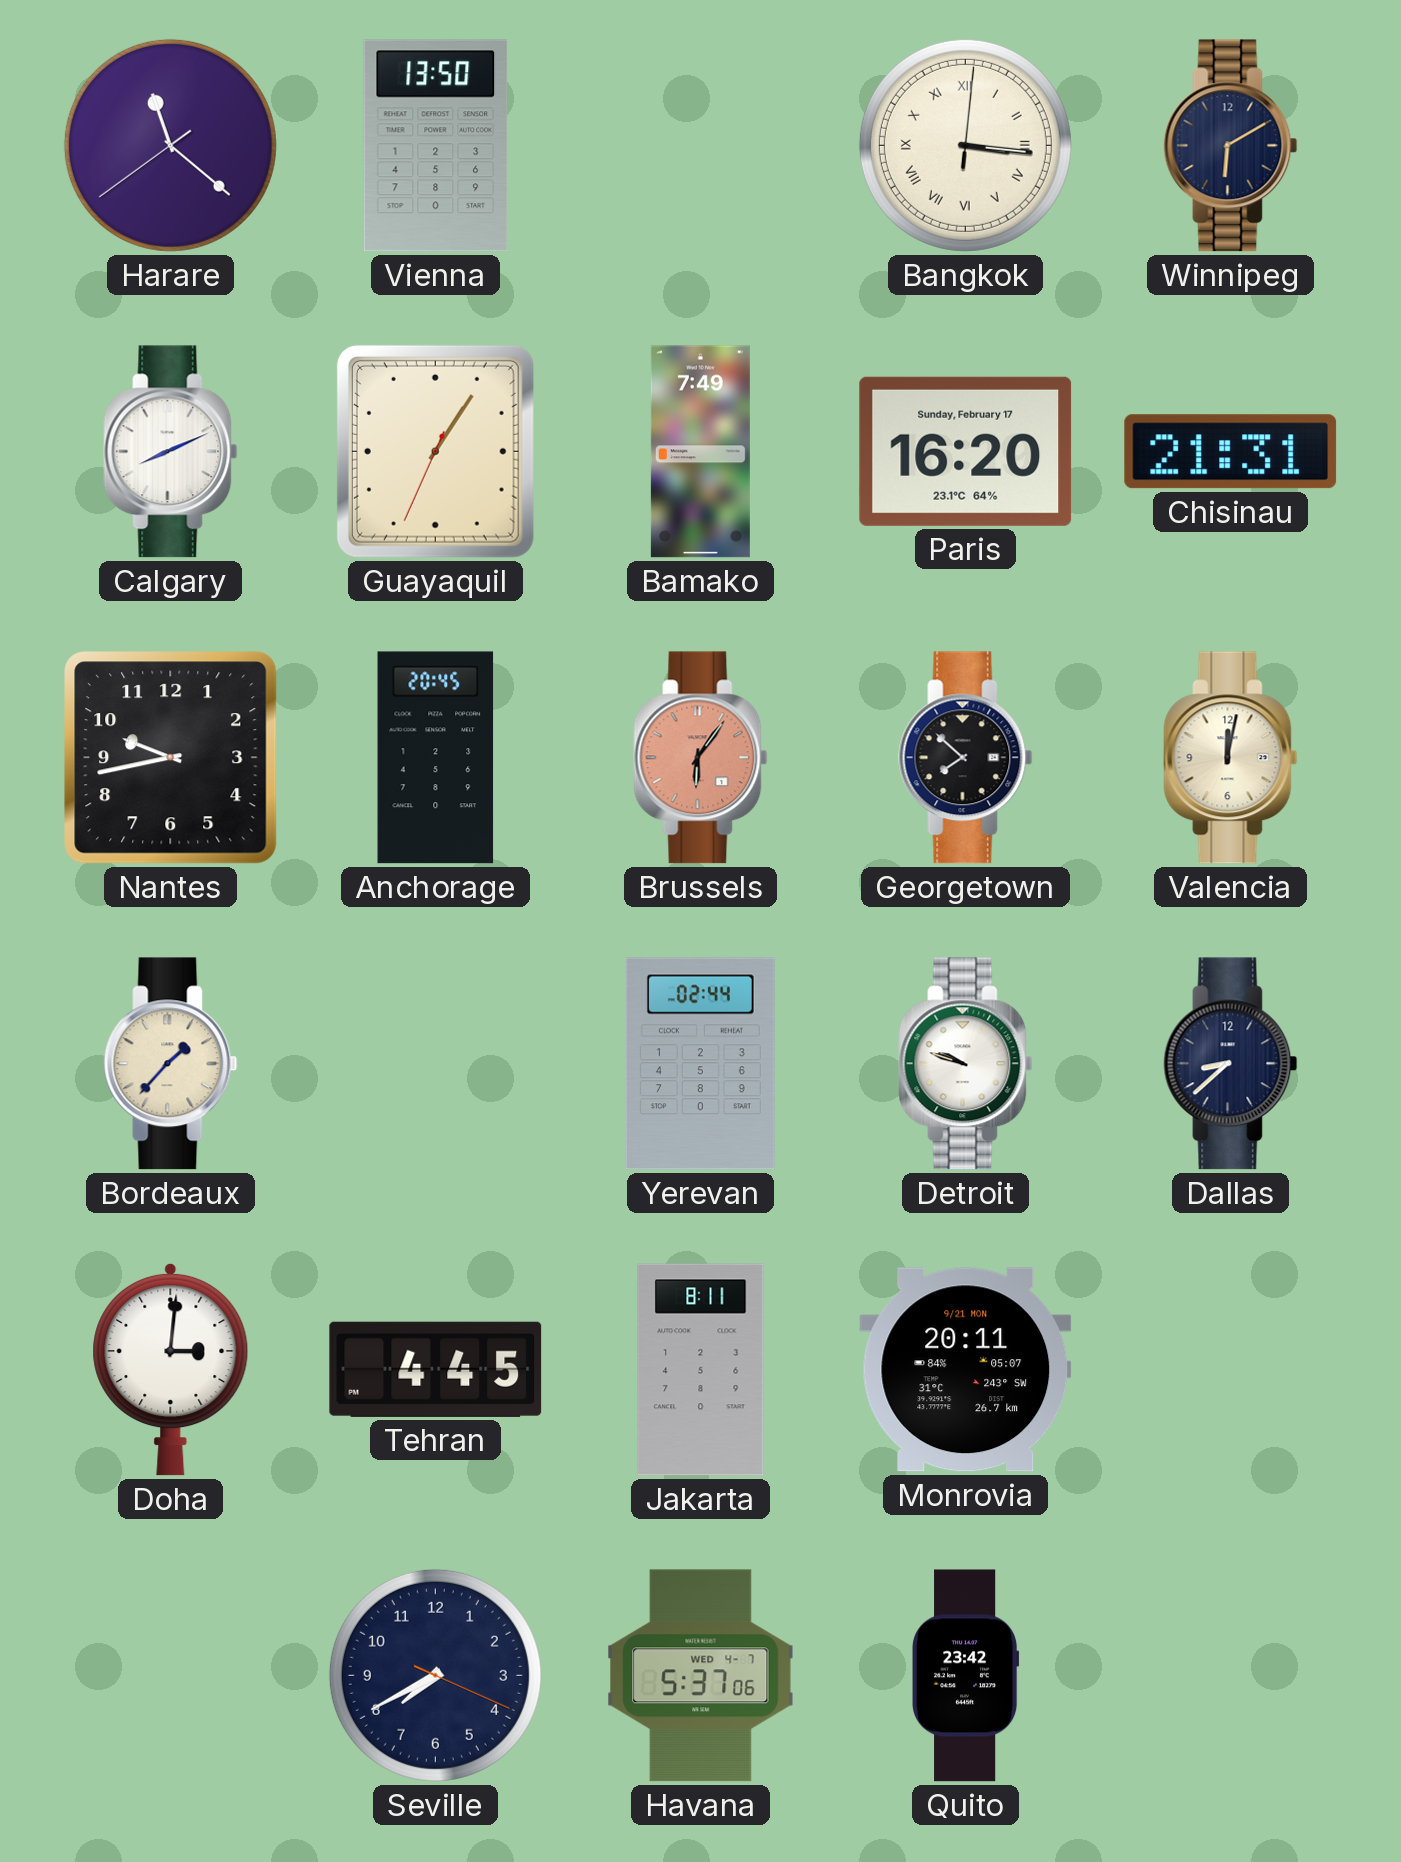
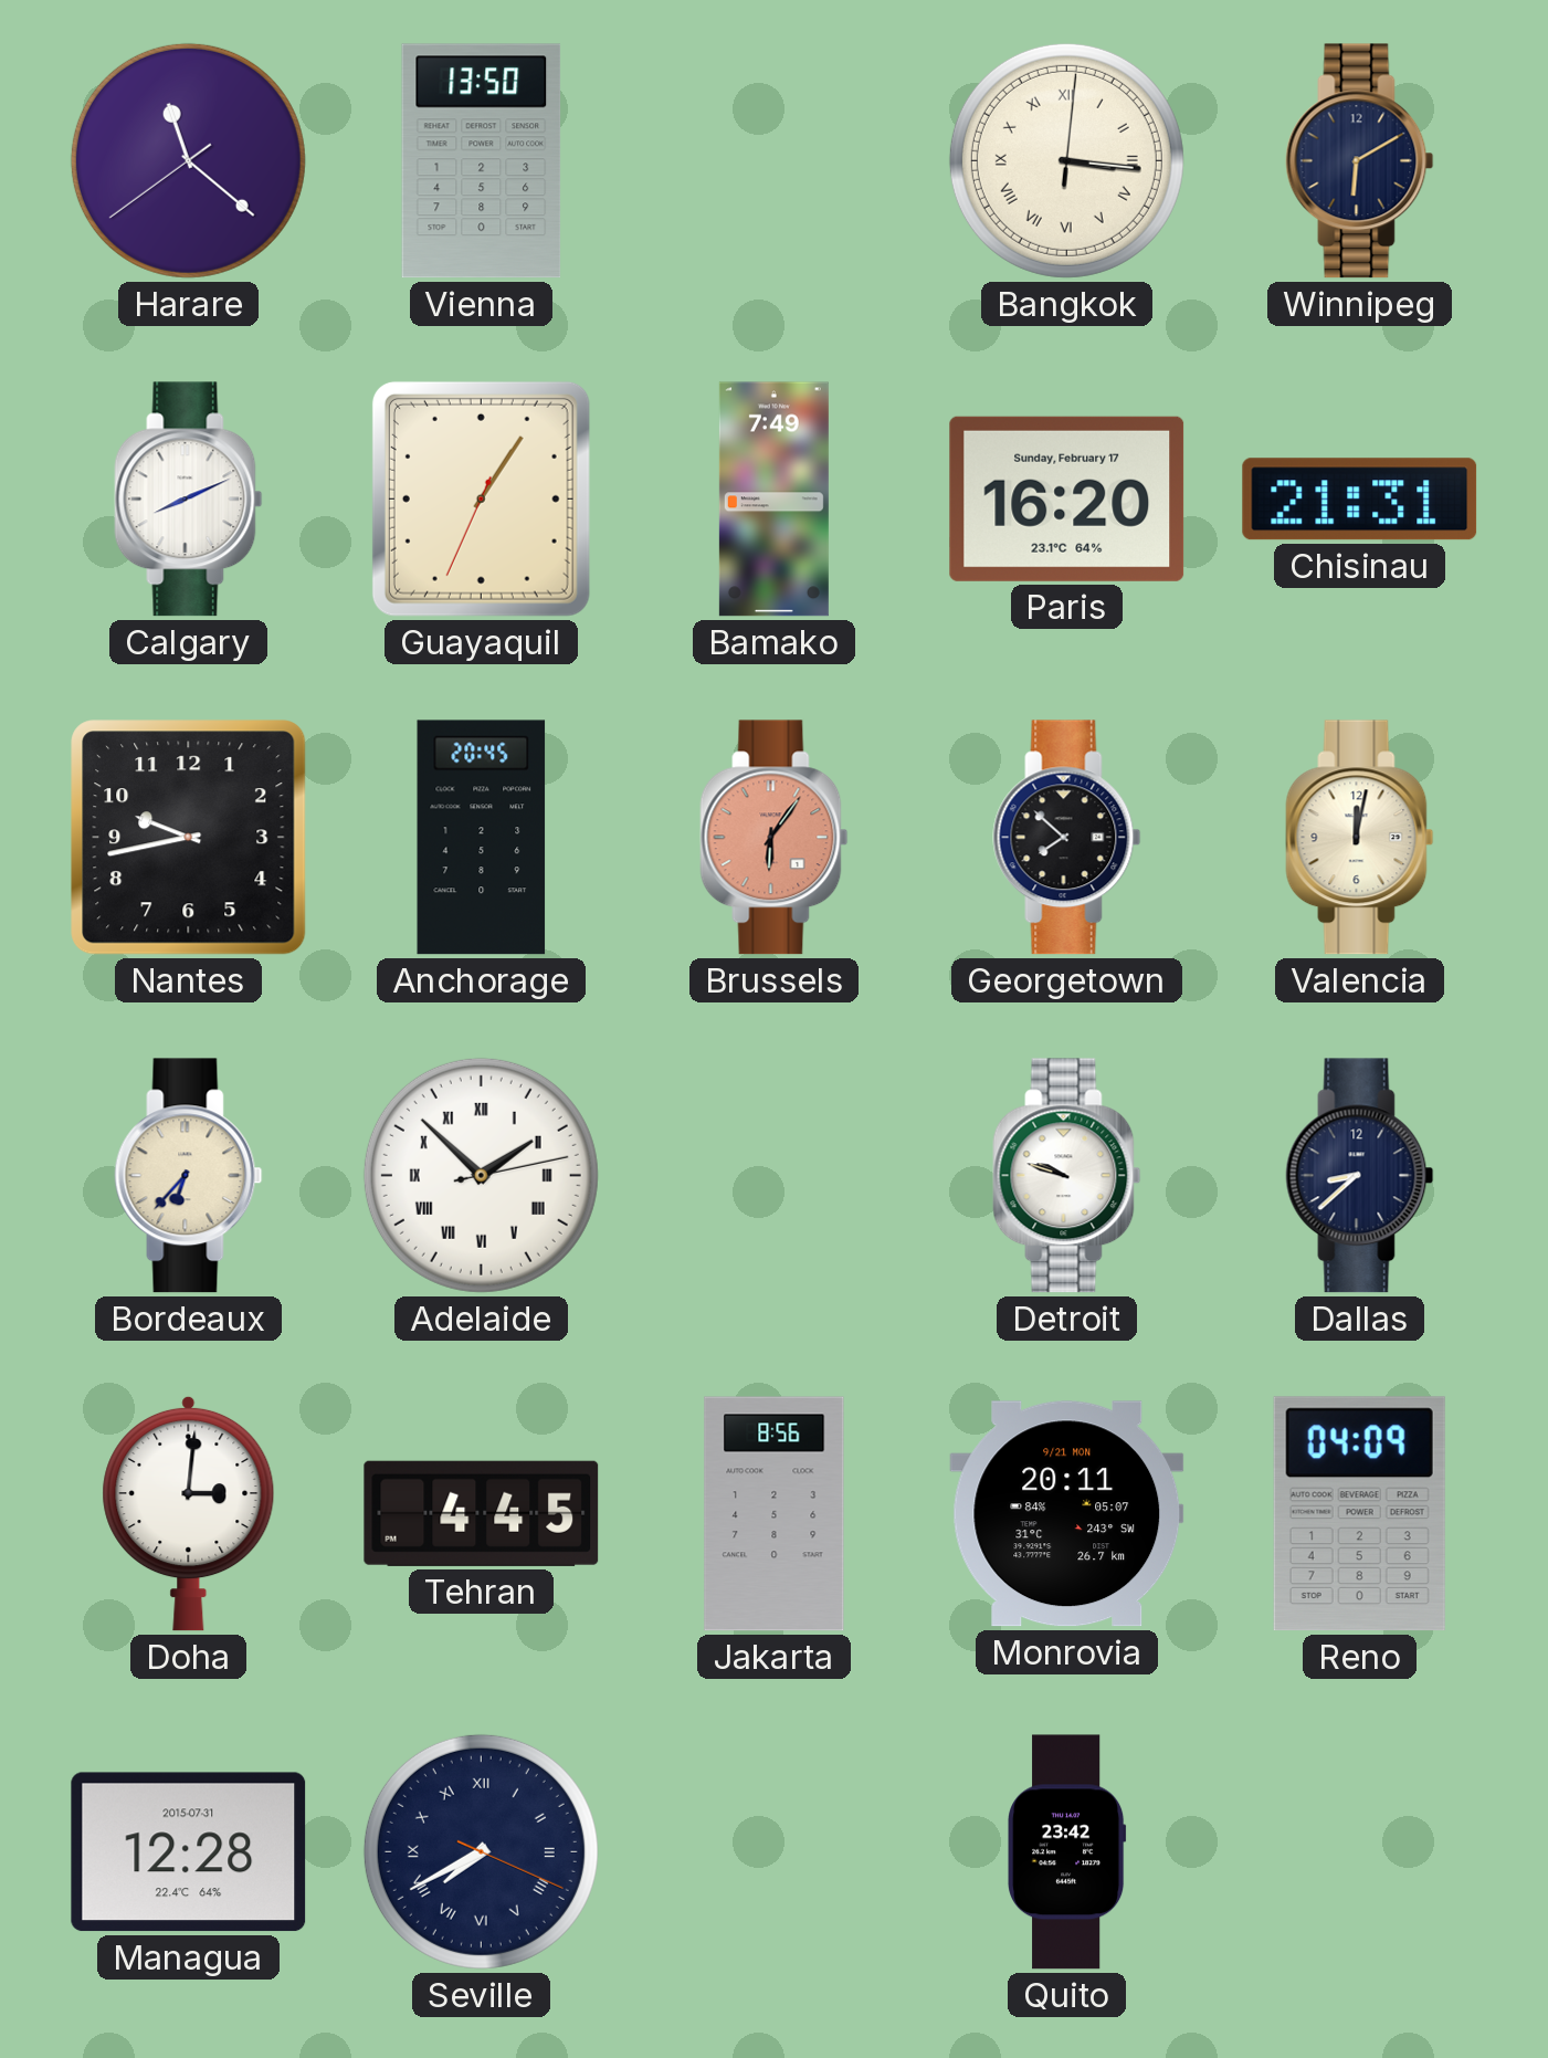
Bordeaux: 1:37 -> 6:37 (189, 1176)
Adelaide: none -> 1:52 (481, 1175)
Yerevan: 02:44 -> none (700, 1064)
Jakarta: 8:11 -> 8:56 (775, 1514)
Reno: none -> 04:09 (1359, 1514)
Managua: none -> 12:28 (189, 1852)
Seville numerals: Arabic -> Roman (481, 1851)
Havana: 5:37 -> none (701, 1676)
